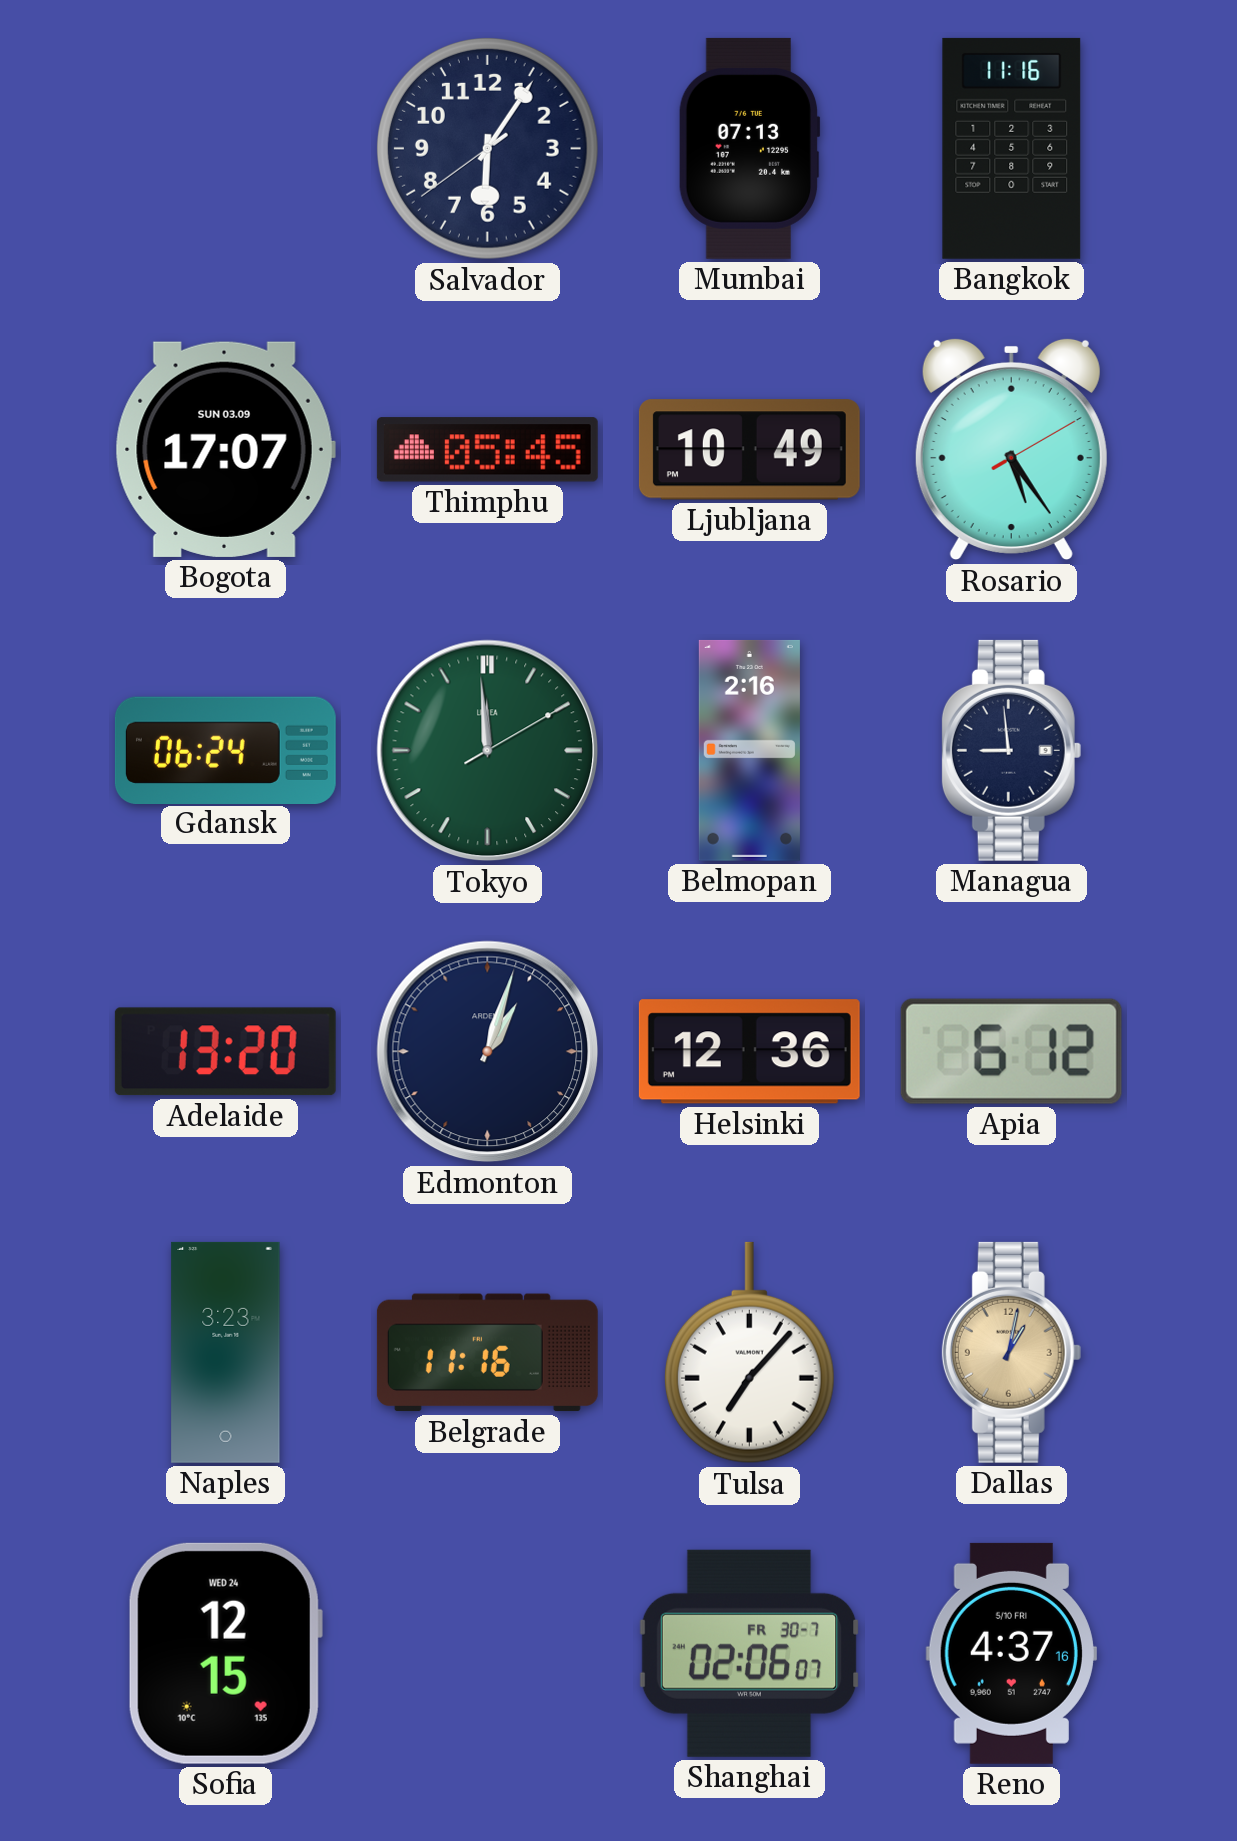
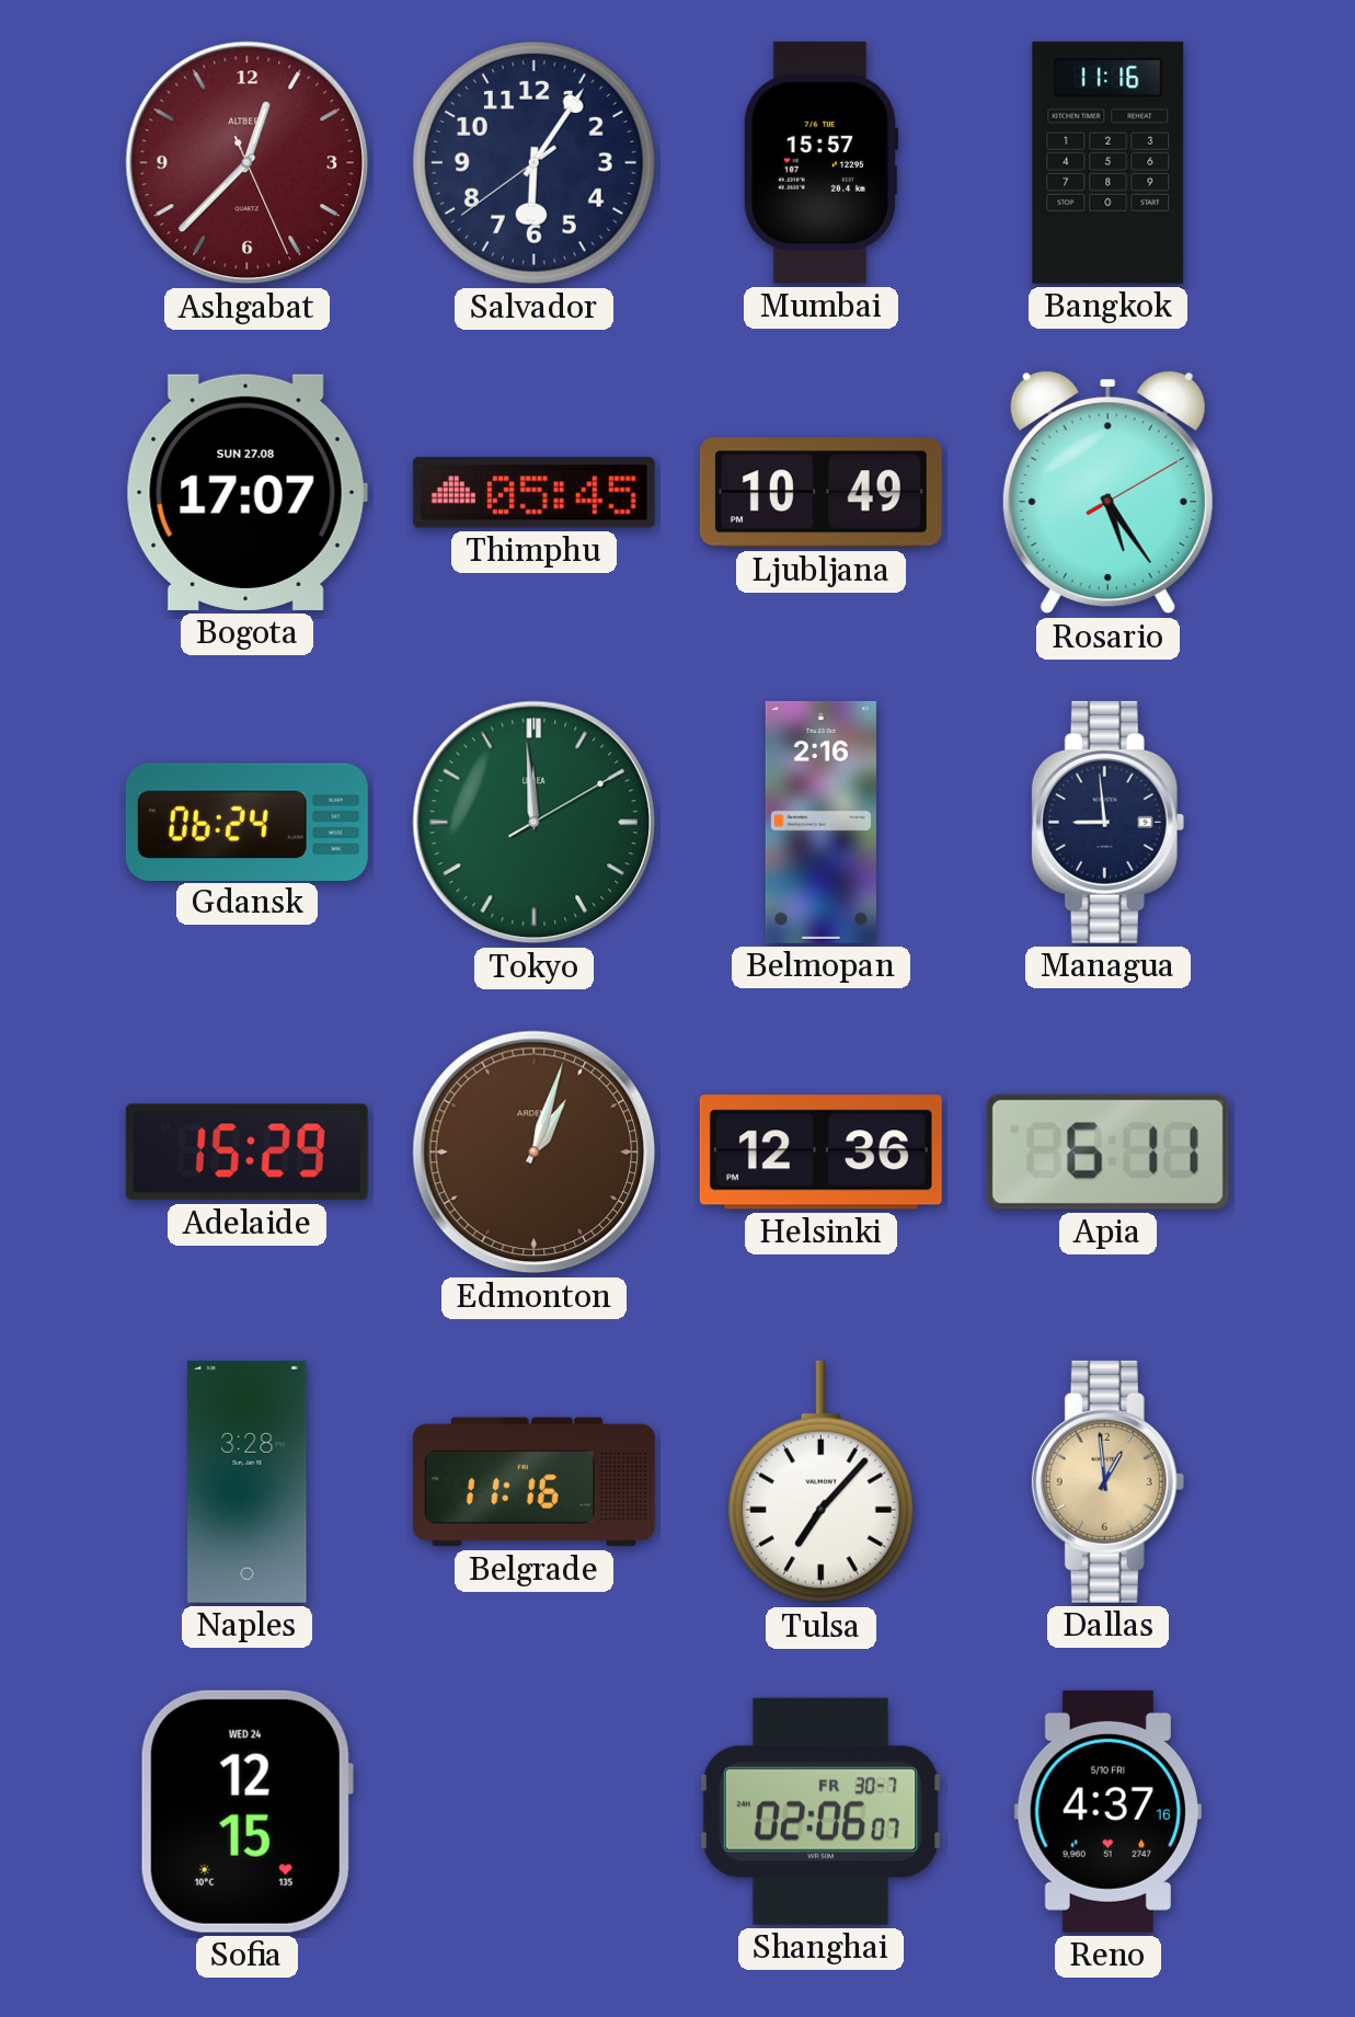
Ashgabat: none -> 12:37 (248, 163)
Mumbai: 07:13 -> 15:57 (820, 162)
Bogota date: SUN 03.09 -> SUN 27.08 (246, 492)
Adelaide: 13:20 -> 15:29 (246, 1153)
Edmonton dial: navy -> brown (535, 1153)
Apia: 6:12 -> 6:11 (1107, 1151)
Naples: 3:23 -> 3:28 (248, 1481)
Dallas: 1:02 -> 12:59 (1109, 1481)
